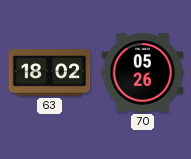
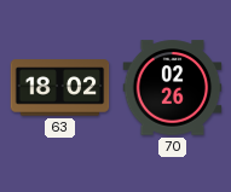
70: 05:26 -> 02:26 (173, 88)
